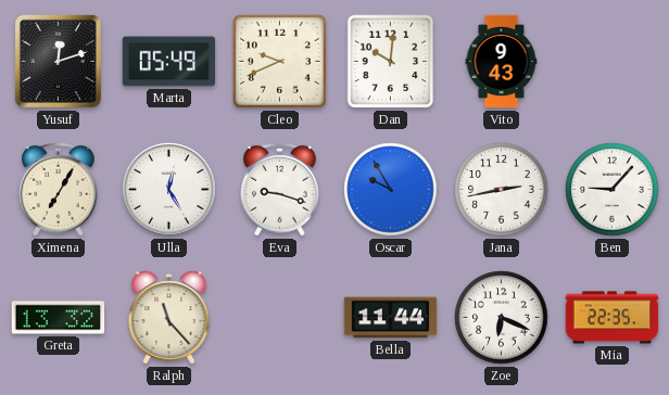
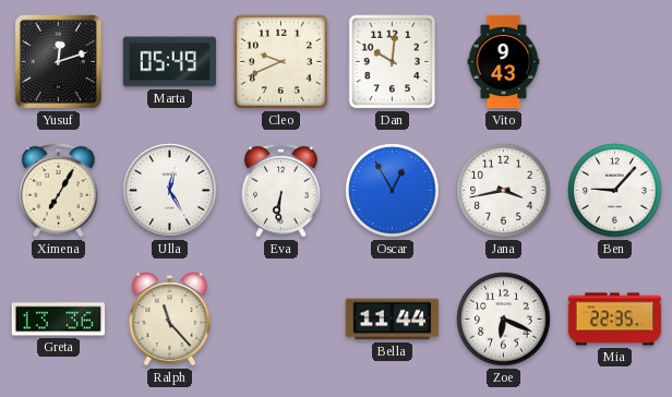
Eva: 9:18 -> 6:31 (281, 190)
Oscar: 9:55 -> 12:55 (393, 191)
Jana: 2:43 -> 3:43 (504, 191)
Greta: 13:32 -> 13:36 (59, 320)
